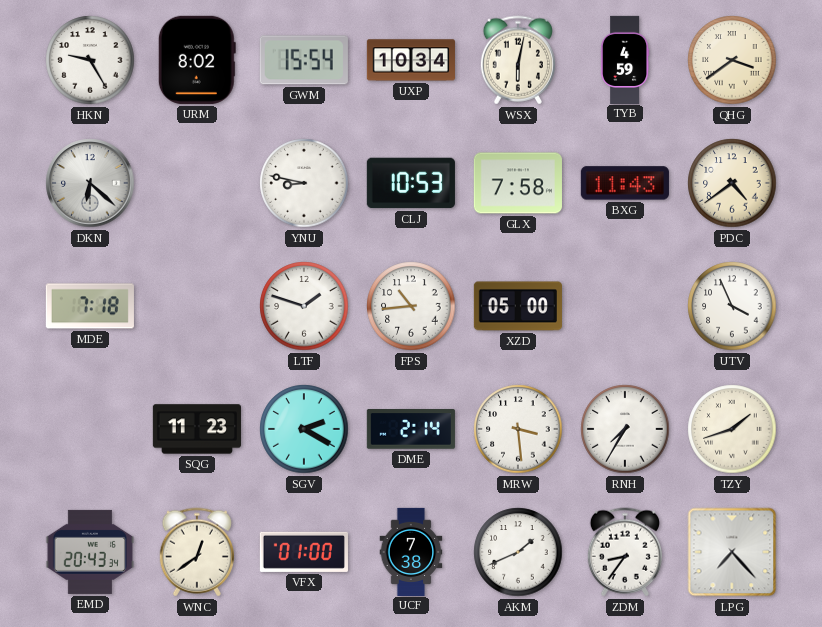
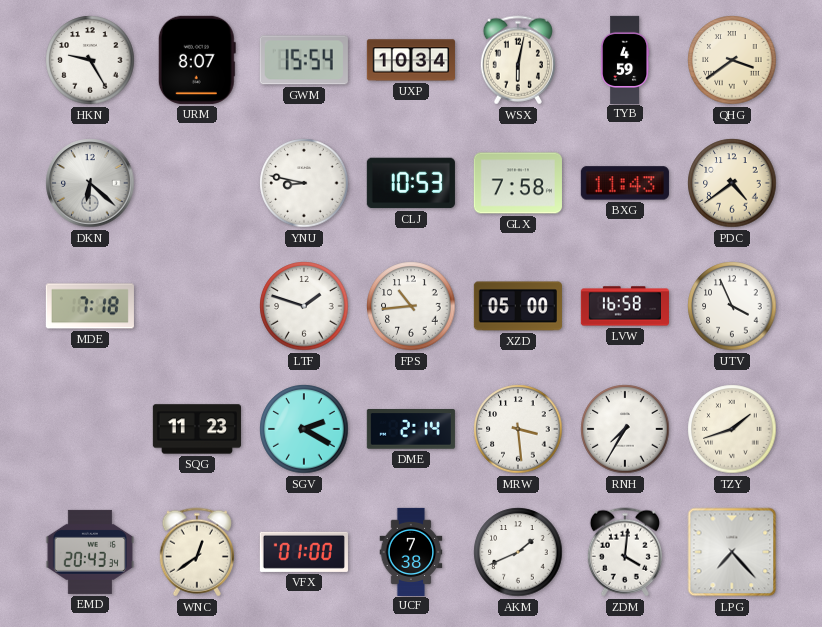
URM: 8:02 -> 8:07 (197, 60)
LVW: none -> 16:58 (625, 306)
ZDM: 8:36 -> 4:01 (625, 552)
